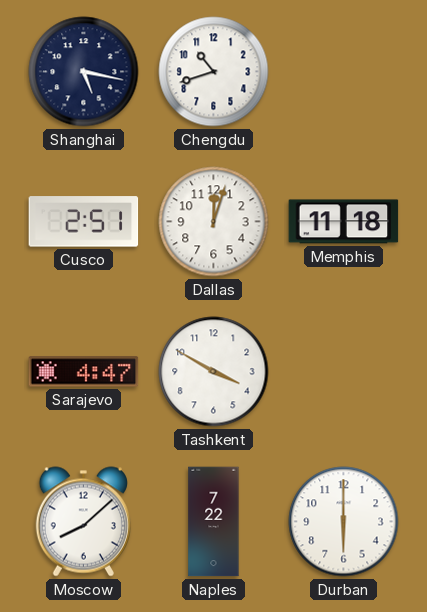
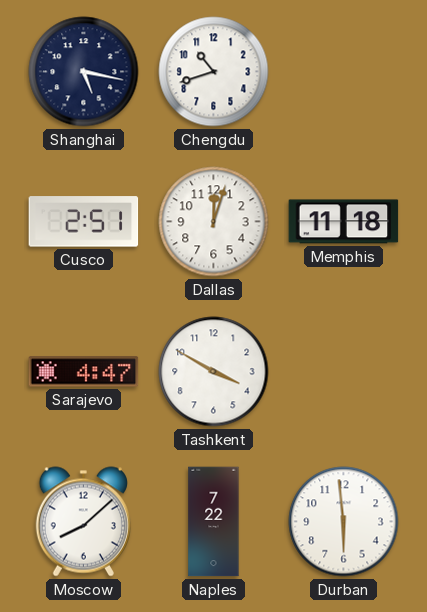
Durban: 6:00 -> 5:59 (344, 522)
